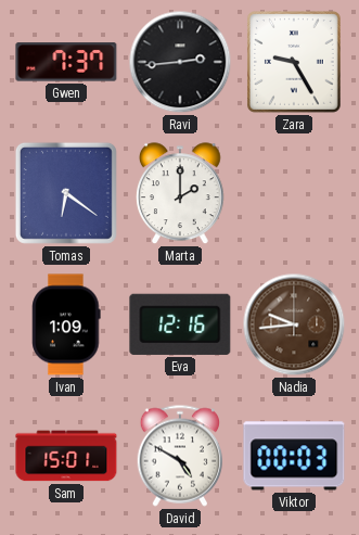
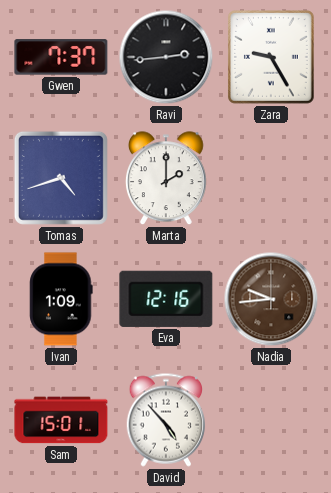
Tomas: 6:21 -> 4:42 (61, 178)
David: 4:50 -> 4:53 (165, 420)
Viktor: 00:03 -> none (294, 456)
